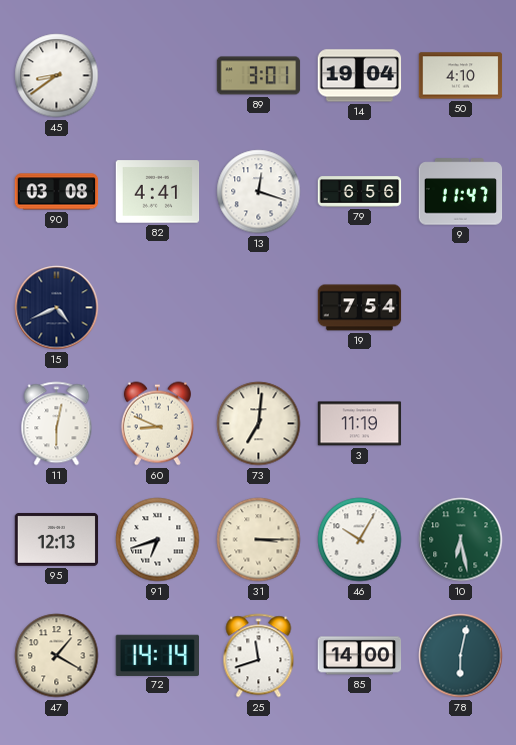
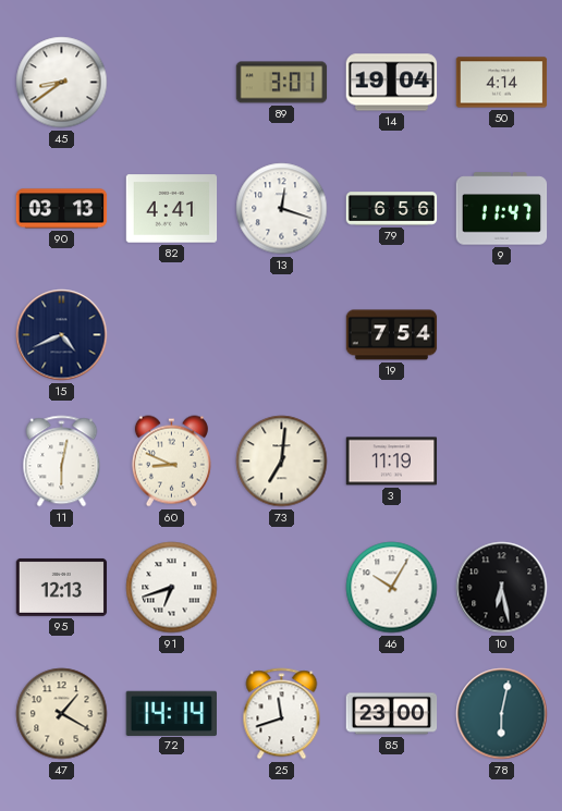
50: 4:10 -> 4:14 (502, 83)
90: 03:08 -> 03:13 (62, 209)
31: 3:15 -> none (259, 540)
10 dial: green -> black (502, 588)
85: 14:00 -> 23:00 (392, 714)
